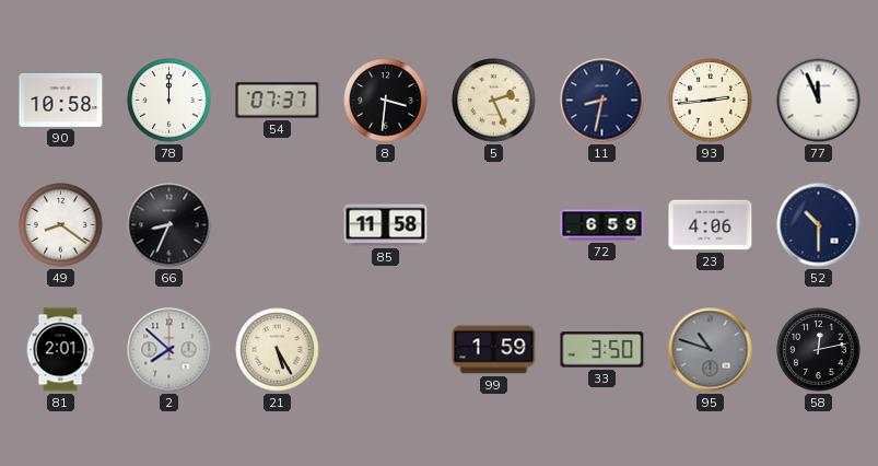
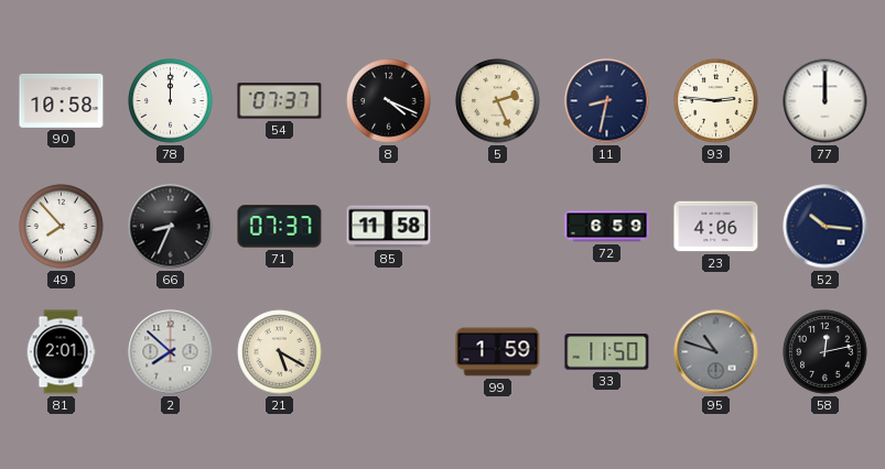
8: 3:31 -> 4:19 (389, 101)
93: 2:44 -> 2:46 (716, 101)
77: 11:56 -> 12:00 (825, 101)
49: 8:21 -> 7:53 (62, 227)
71: none -> 07:37 (280, 227)
52: 10:30 -> 10:16 (825, 227)
21: 5:25 -> 5:20 (280, 352)
33: 3:50 -> 11:50 (607, 352)
